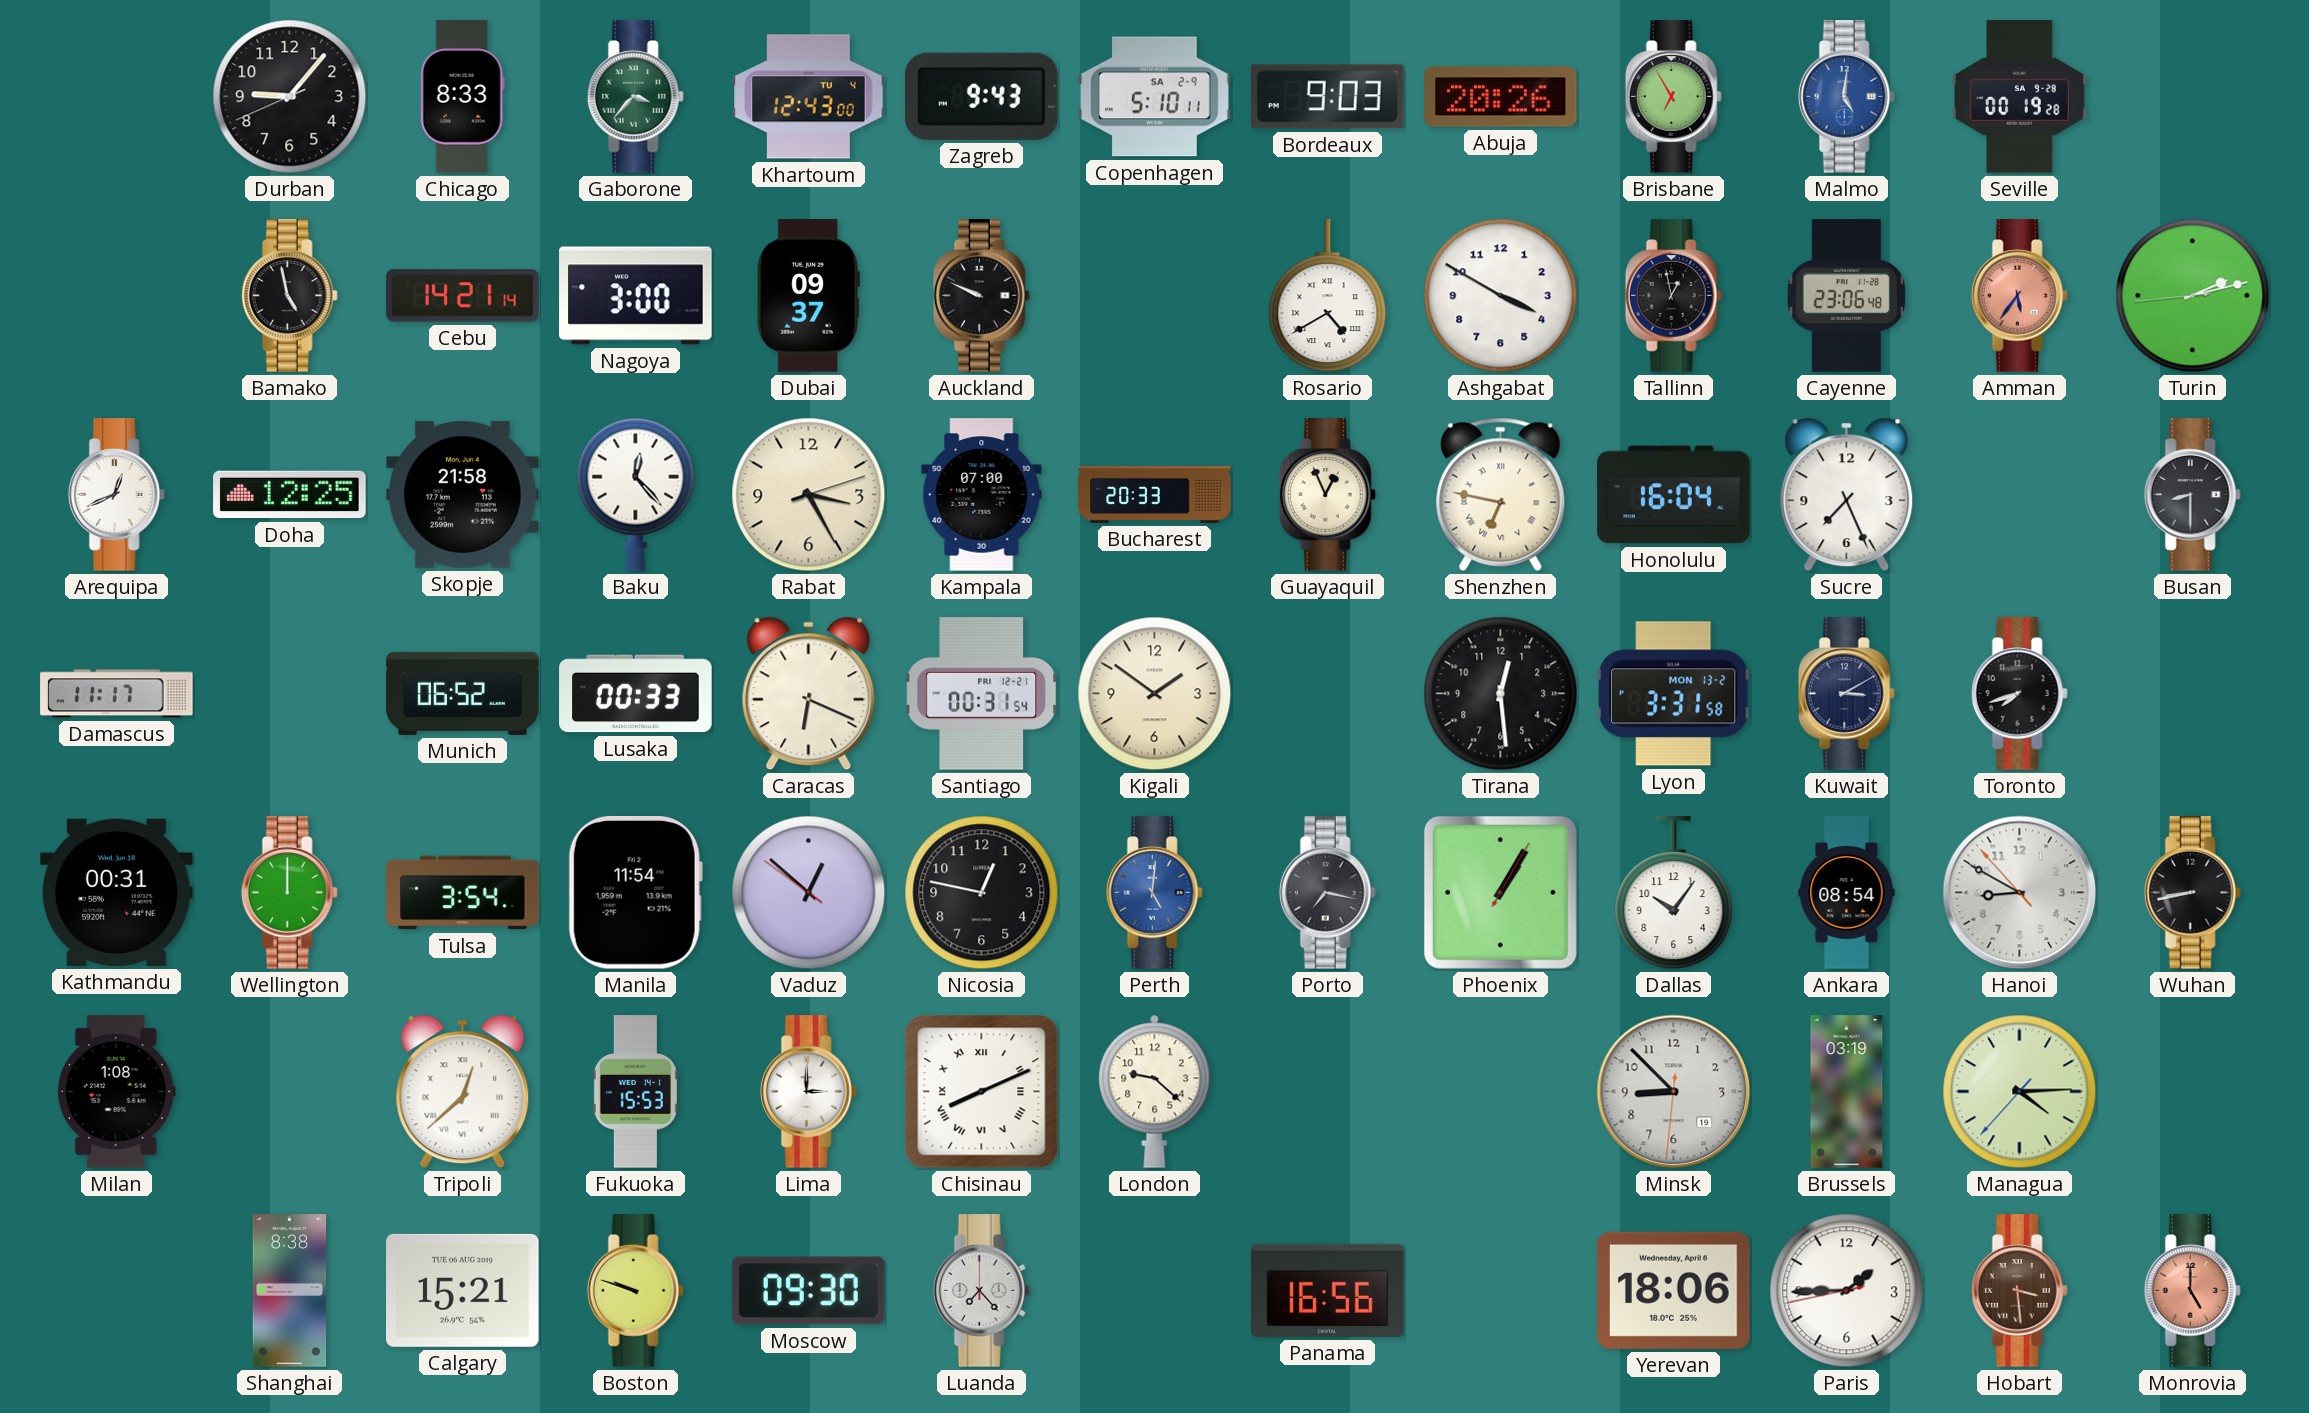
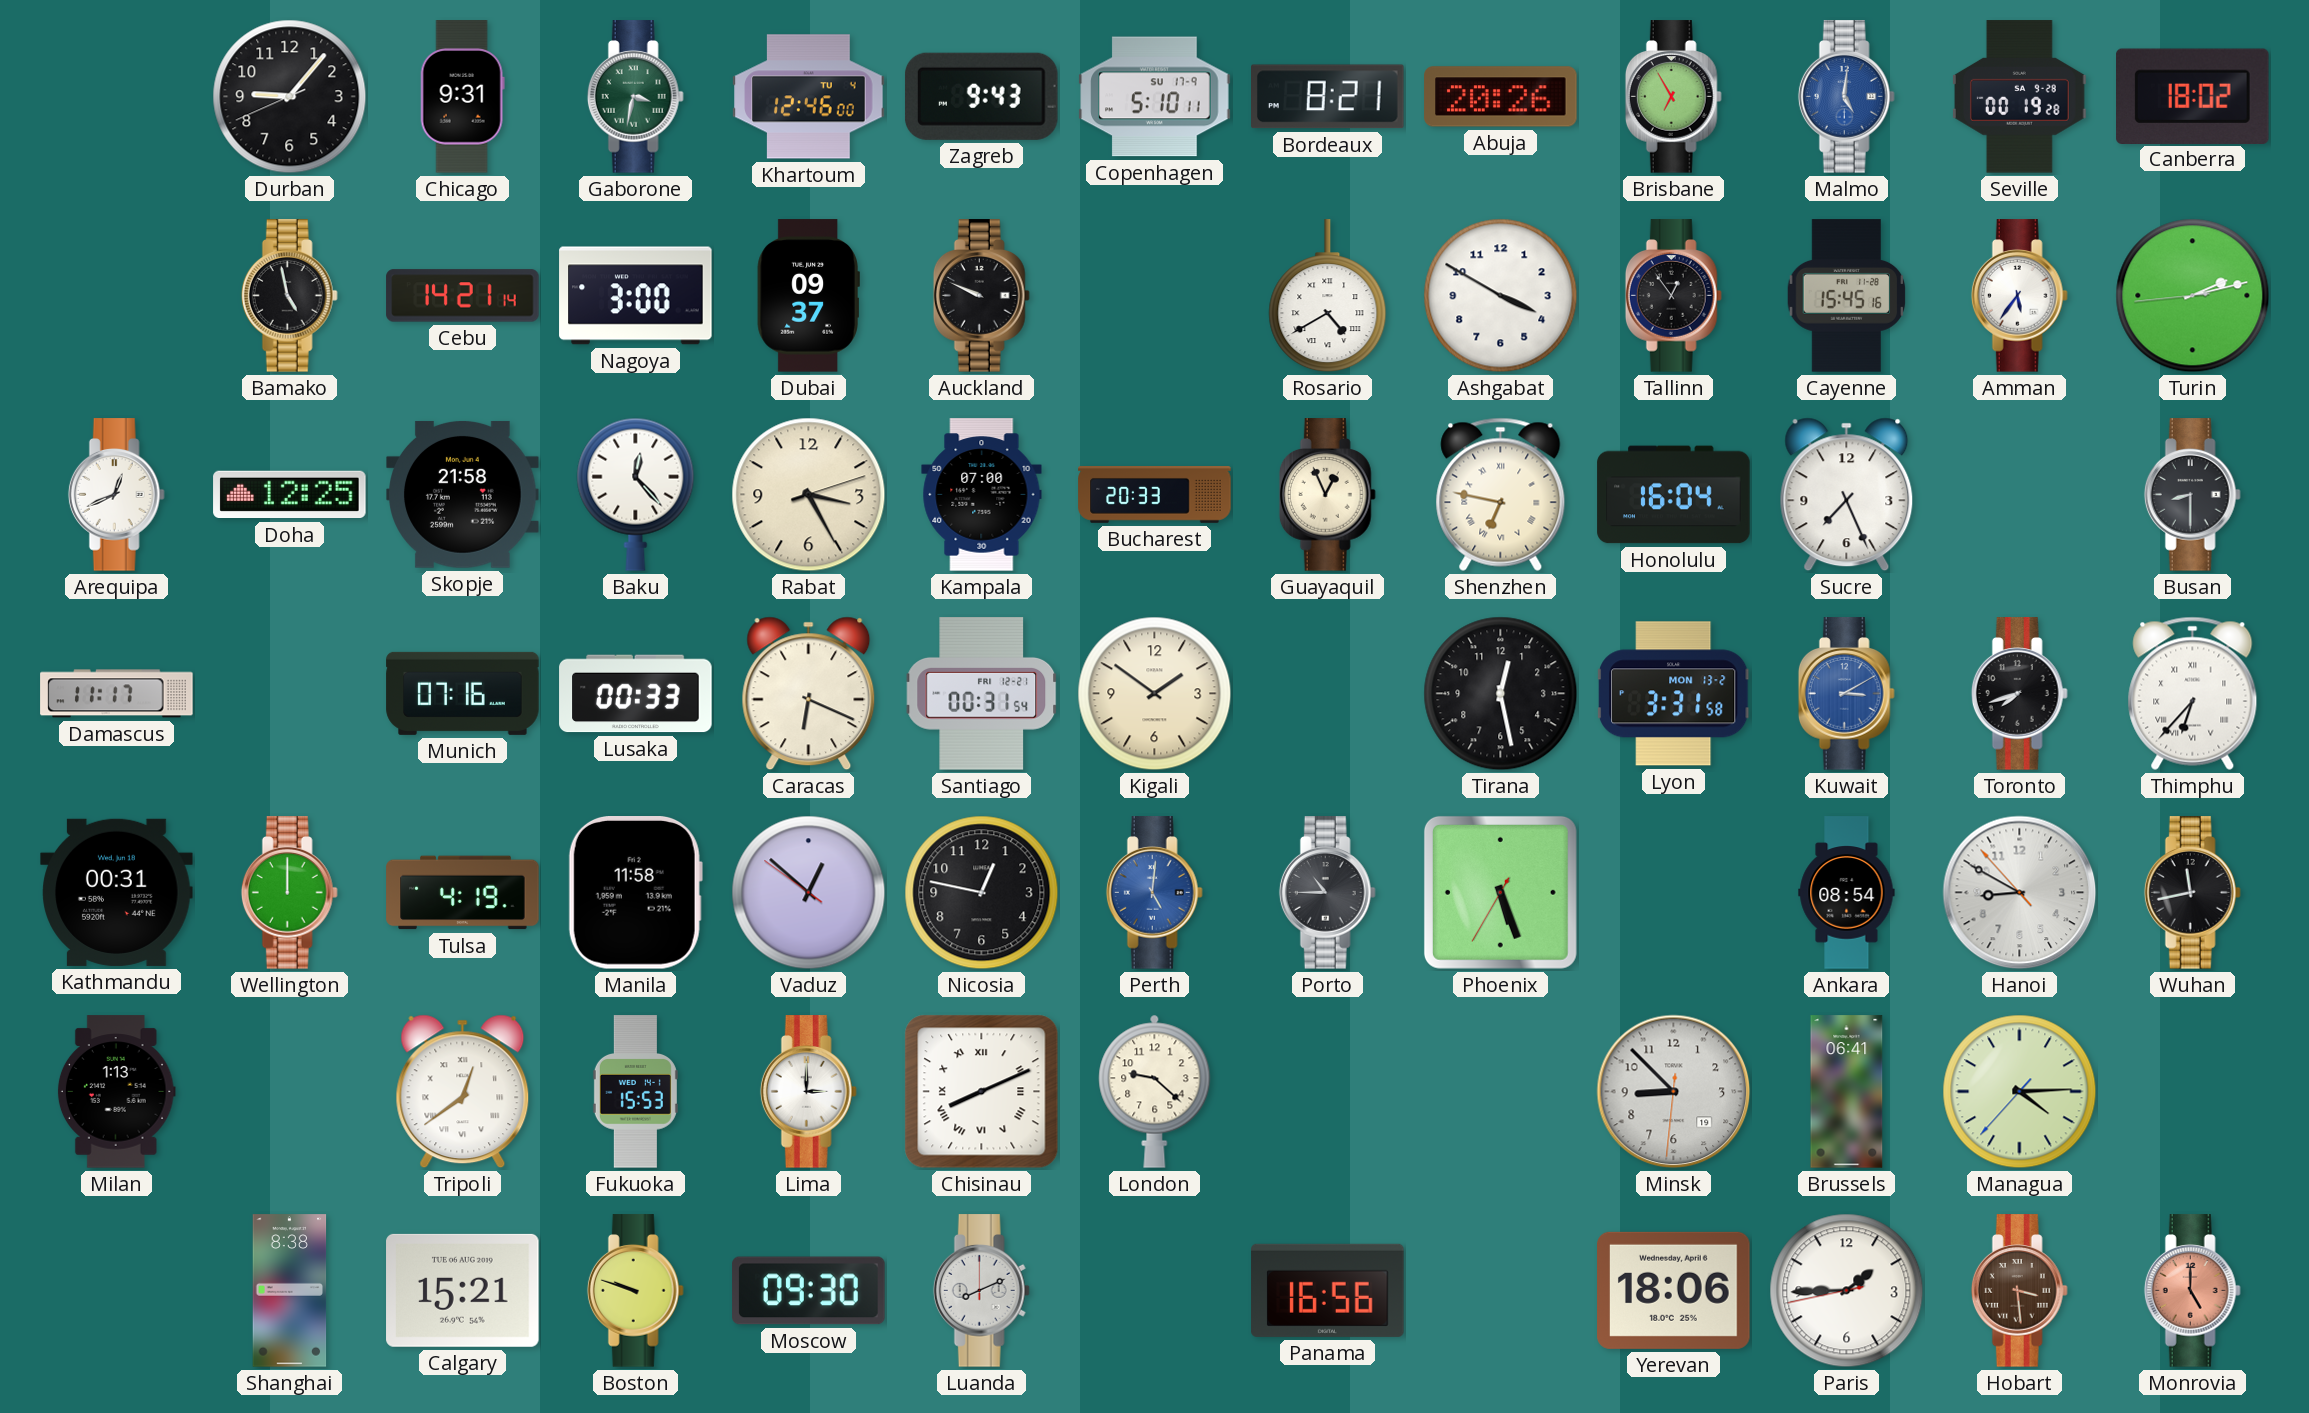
Chicago: 8:33 -> 9:31 (462, 97)
Gaborone: 3:37 -> 3:32 (635, 97)
Khartoum: 12:43 -> 12:46 (809, 97)
Copenhagen date: SA 2-9 -> SU 17-9 (1155, 97)
Bordeaux: 9:03 -> 8:21 (1328, 97)
Canberra: none -> 18:02 (2193, 96)
Tallinn: 12:58 -> 12:54 (1673, 296)
Cayenne: 23:06 -> 15:45 (1847, 296)
Amman dial: salmon -> white (2019, 296)
Munich: 06:52 -> 07:16 (463, 693)
Tirana: 12:29 -> 12:28 (1501, 694)
Kuwait dial: navy -> blue (1846, 694)
Thimphu: none -> 6:37 (2193, 693)
Tulsa: 3:54 -> 4:19 (463, 893)
Manila: 11:54 -> 11:58 (635, 893)
Porto: 7:17 -> 10:45 (1327, 893)
Phoenix: 1:05 -> 5:26 (1500, 892)
Dallas: 10:06 -> none (1674, 893)
Wuhan: 8:43 -> 11:43 (2192, 893)
Milan: 1:08 -> 1:13 (116, 1092)
Tripoli: 12:38 -> 12:39 (463, 1092)
Brussels: 03:19 -> 06:41 (1847, 1092)
Luanda: 7:23 -> 8:11 (981, 1291)
